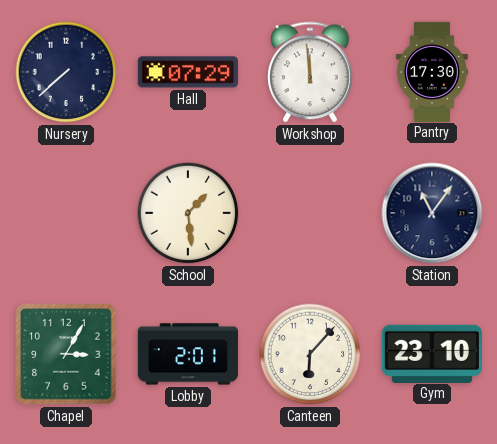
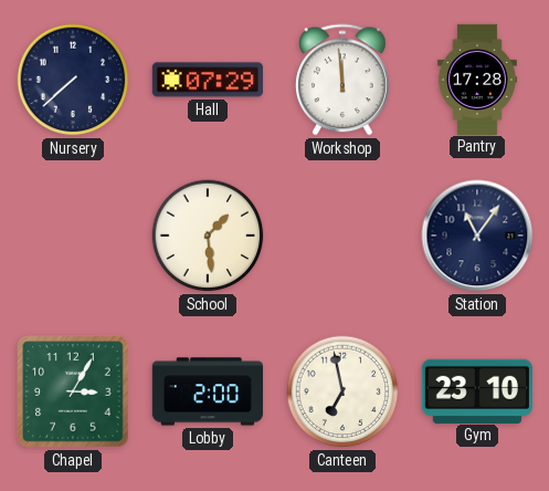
Pantry: 17:30 -> 17:28 (477, 79)
Lobby: 2:01 -> 2:00 (208, 391)
Canteen: 6:07 -> 6:58 (342, 391)
